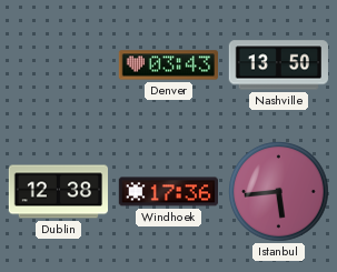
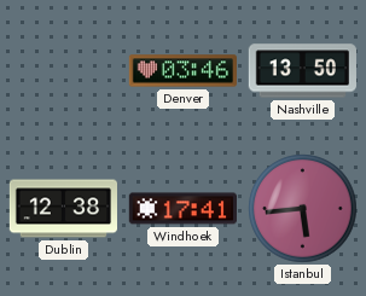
Denver: 03:43 -> 03:46 (182, 71)
Windhoek: 17:36 -> 17:41 (182, 209)
